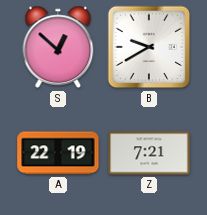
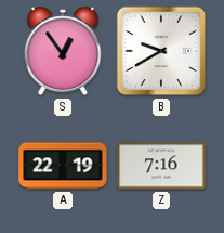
S: 12:52 -> 12:54 (63, 51)
Z: 7:21 -> 7:16 (161, 166)
